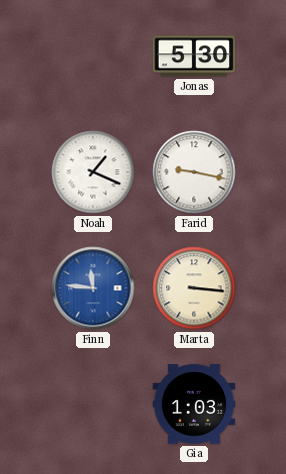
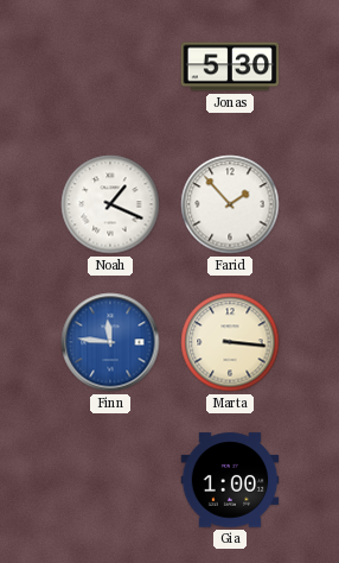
Farid: 9:17 -> 1:53 (230, 204)
Gia: 1:03 -> 1:00 (230, 480)
